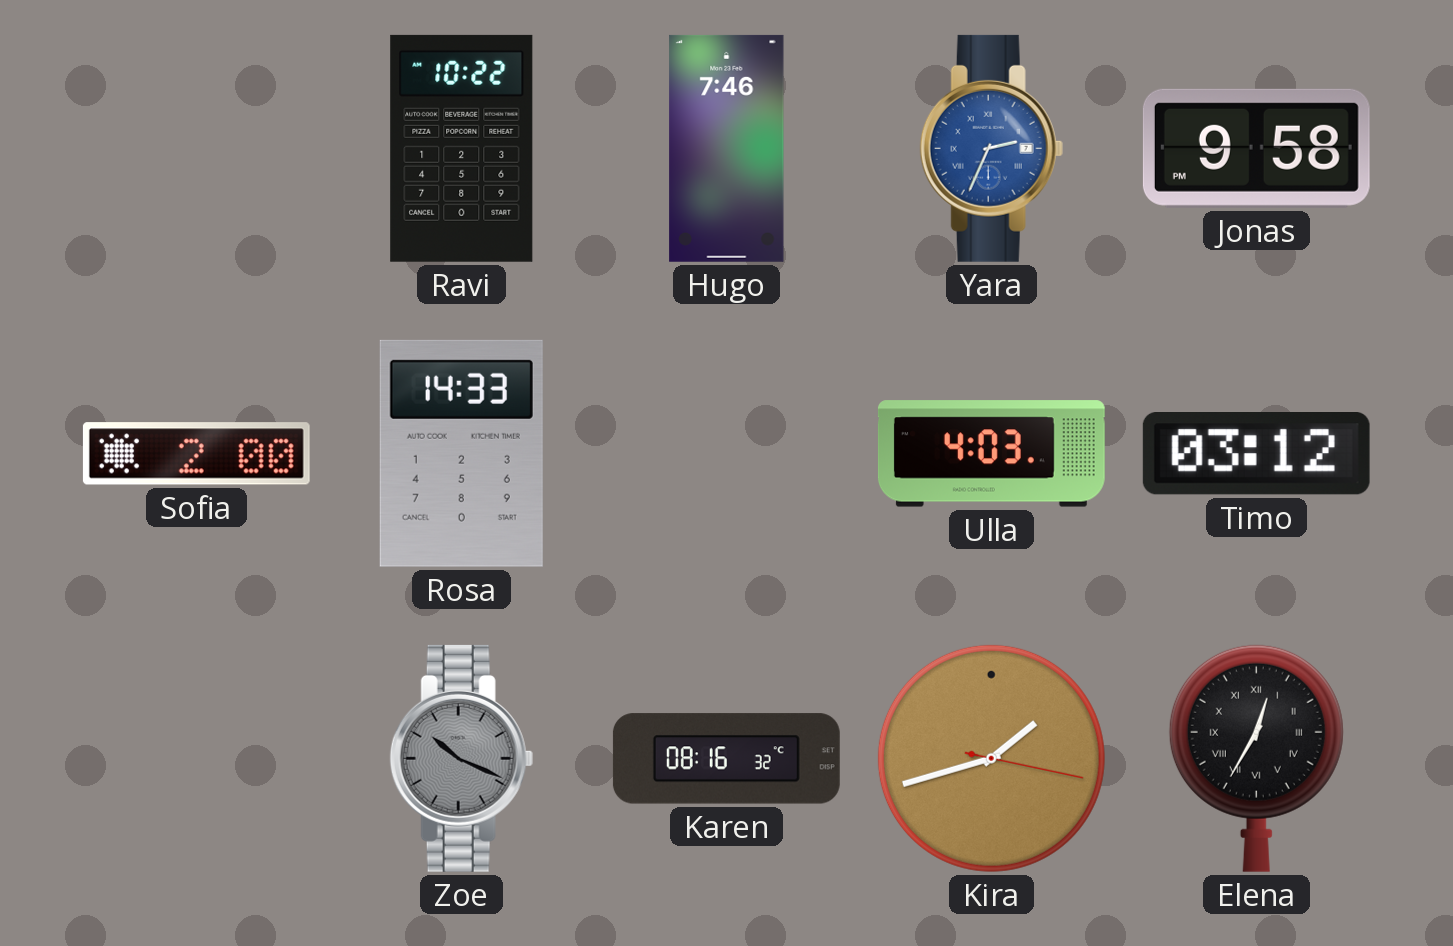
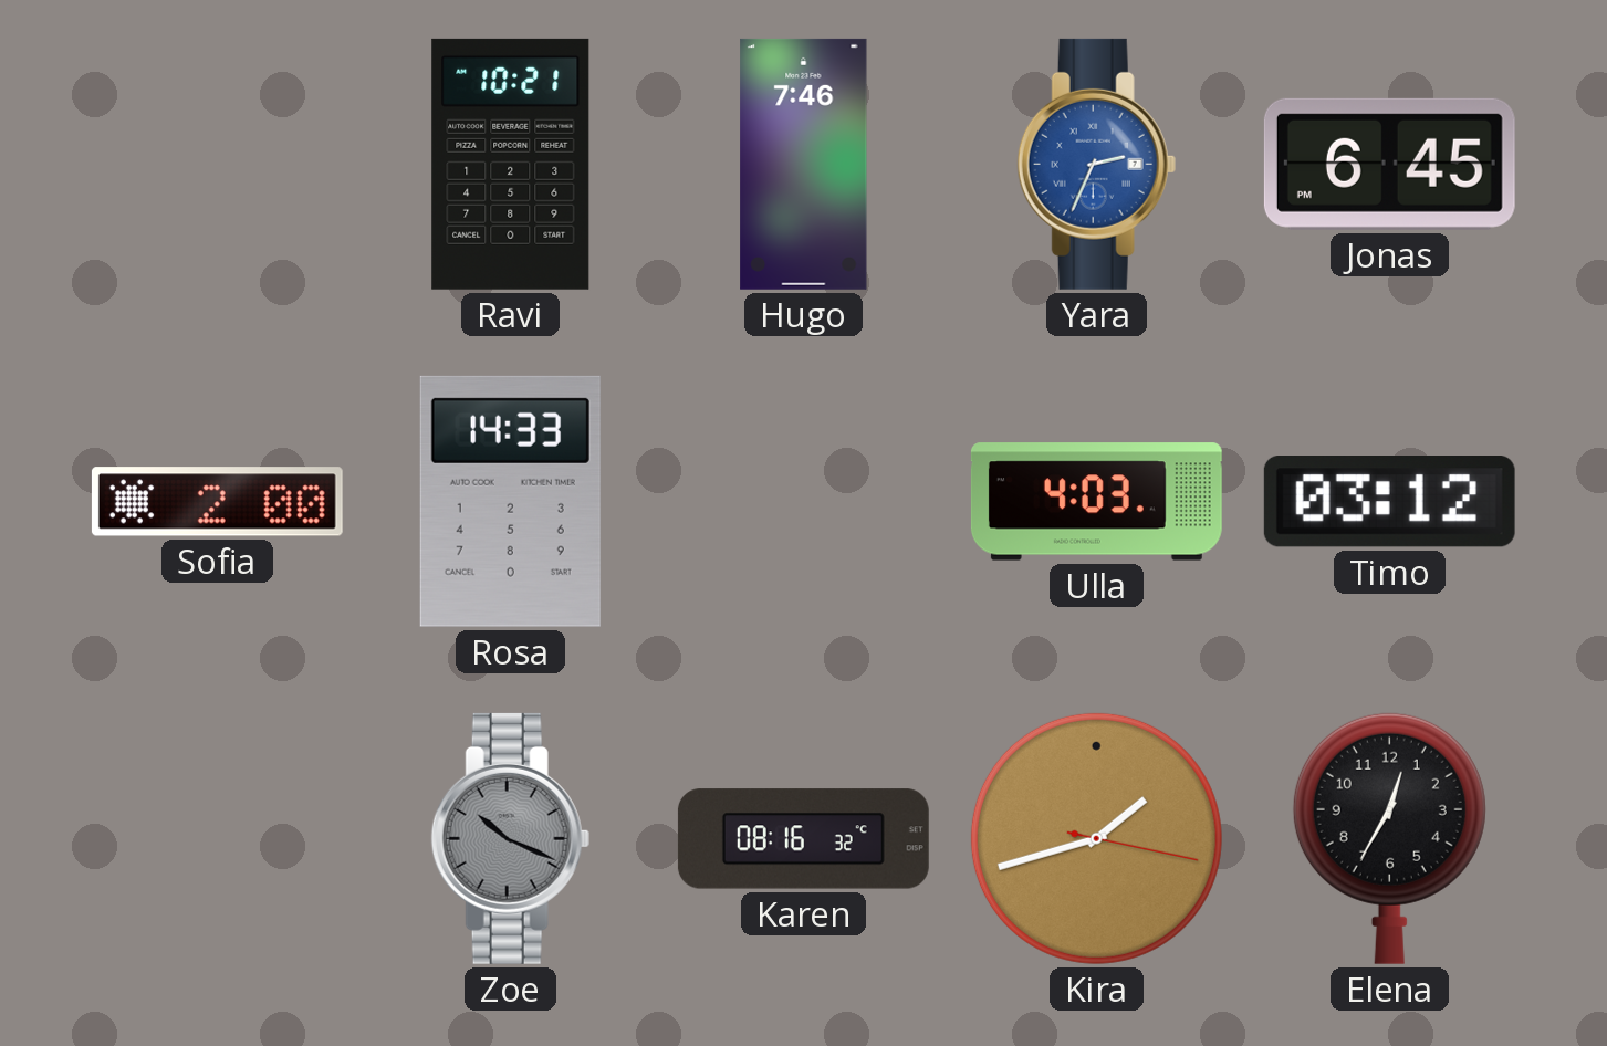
Ravi: 10:22 -> 10:21 (511, 164)
Jonas: 9:58 -> 6:45 (1389, 164)
Elena numerals: Roman -> Arabic (1389, 838)
